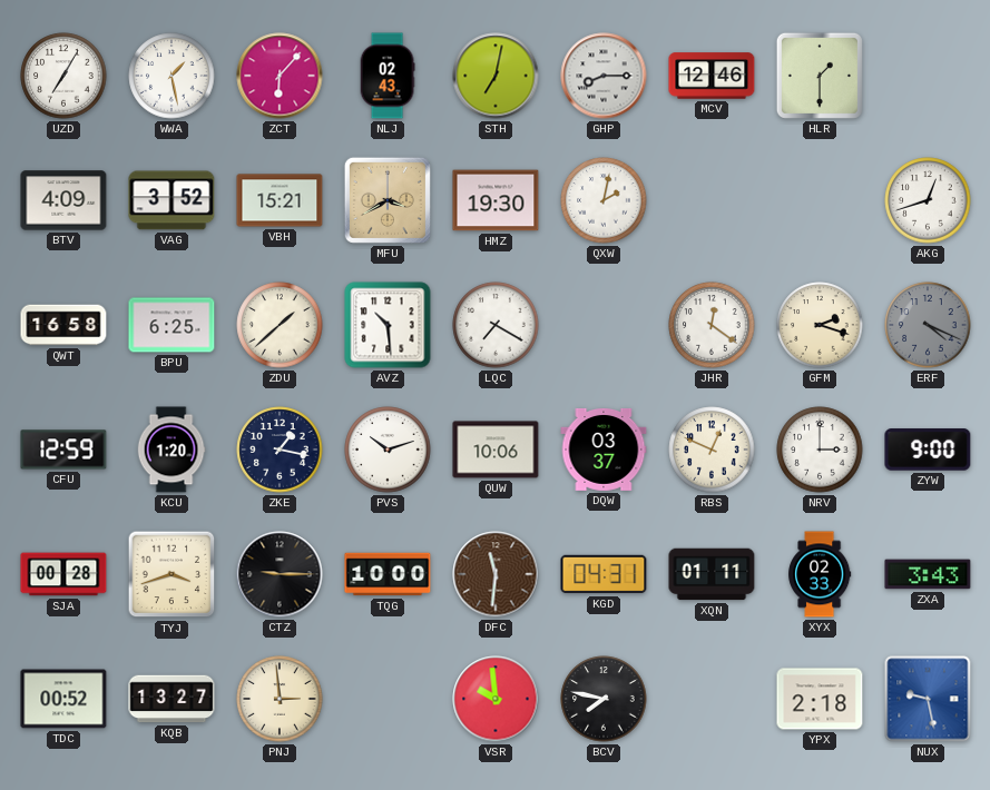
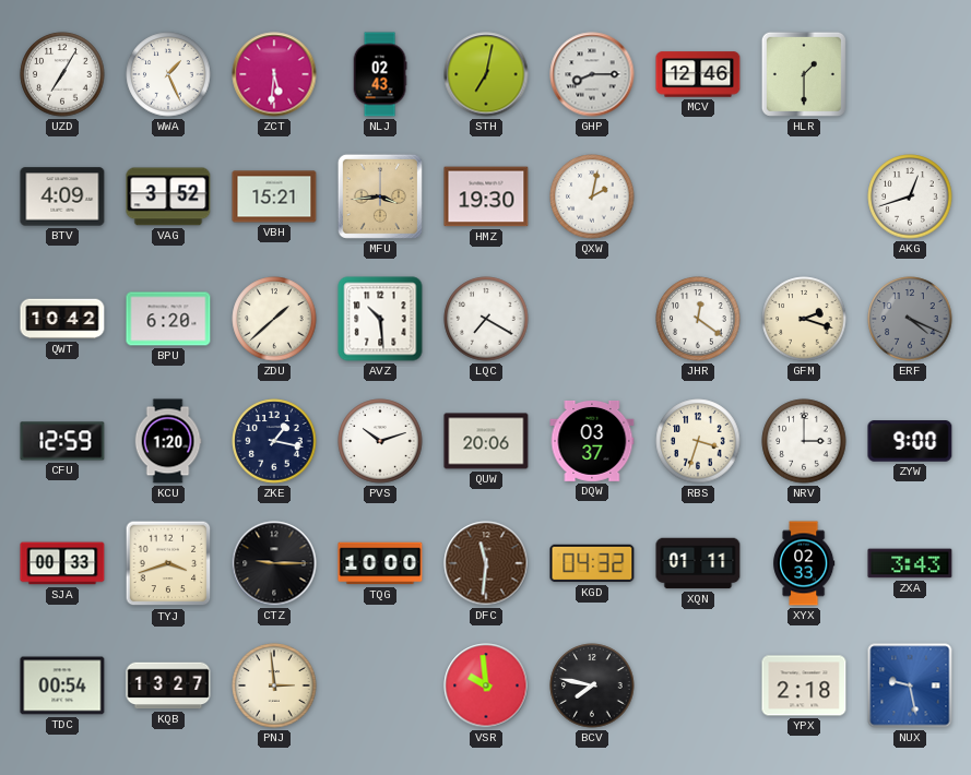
WWA: 1:28 -> 1:26 (168, 74)
ZCT: 6:07 -> 5:31 (274, 74)
MFU: 3:40 -> 3:44 (380, 196)
QWT: 16:58 -> 10:42 (62, 319)
BPU: 6:25 -> 6:20 (168, 319)
QUW: 10:06 -> 20:06 (486, 441)
RBS: 12:49 -> 3:33 (698, 441)
SJA: 00:28 -> 00:33 (62, 563)
KGD: 04:31 -> 04:32 (592, 563)
TDC: 00:52 -> 00:54 (62, 685)
